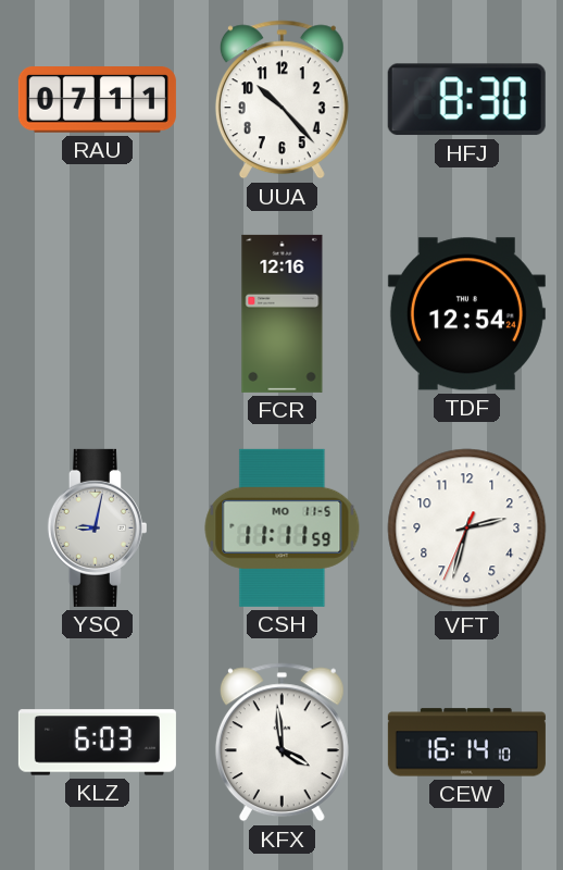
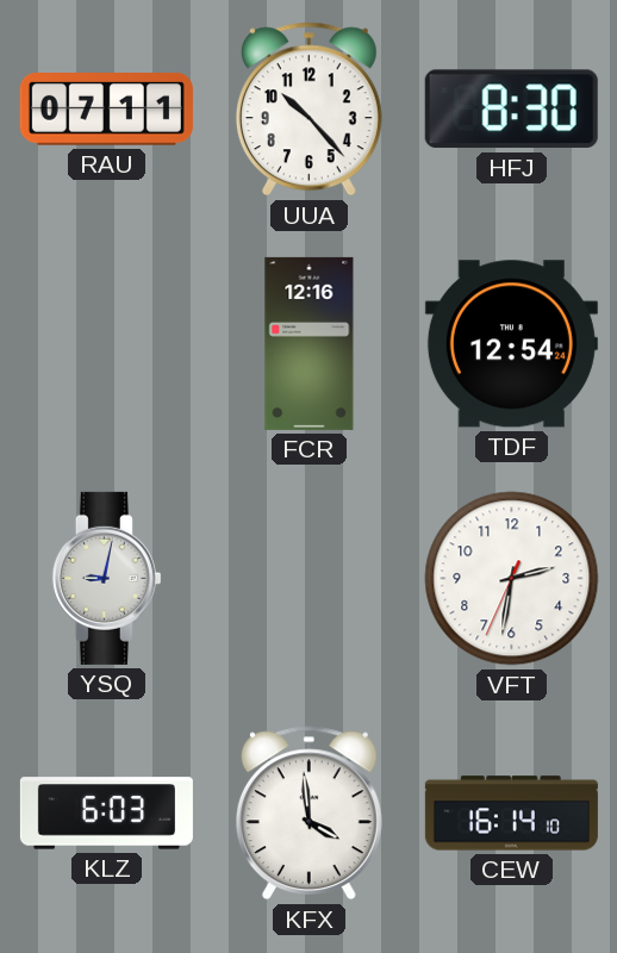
CSH: 11:11 -> none (283, 527)
VFT: 2:32 -> 2:31 (512, 579)
